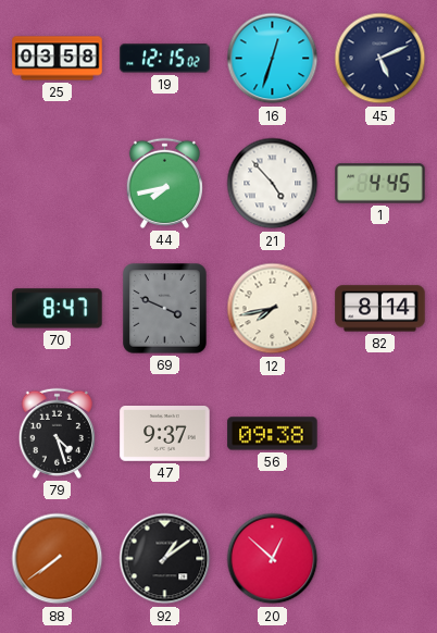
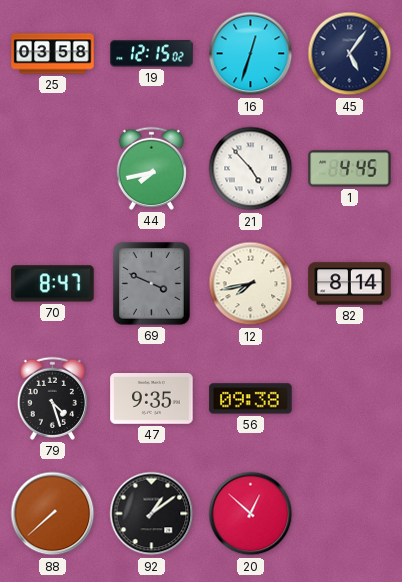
45: 5:11 -> 5:06 (350, 54)
47: 9:37 -> 9:35 (152, 399)
88: 7:39 -> 7:38 (53, 514)
